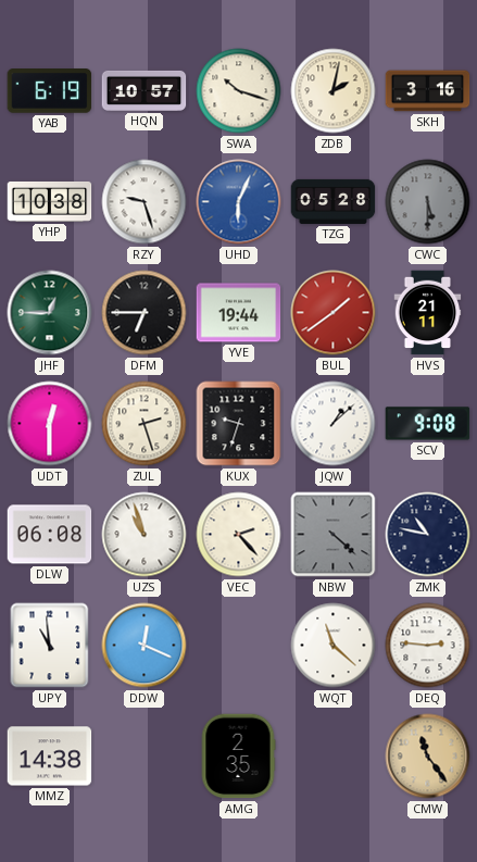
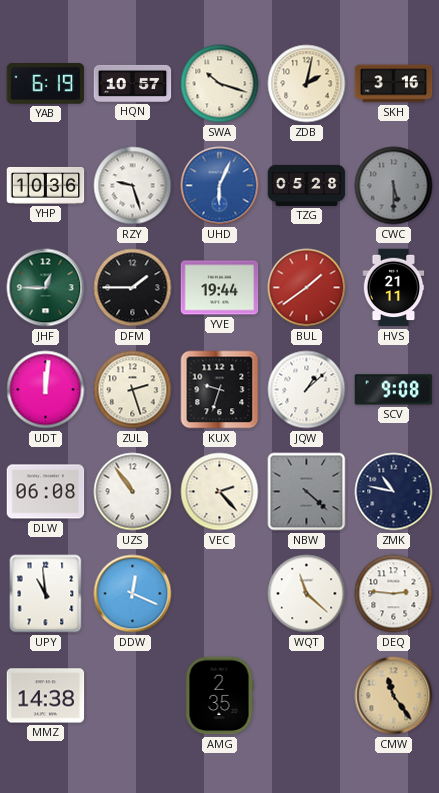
YHP: 10:38 -> 10:36 (46, 186)
DFM: 6:45 -> 1:45 (133, 288)
UDT: 12:30 -> 12:01 (46, 390)
UZS: 10:57 -> 10:54 (133, 492)
